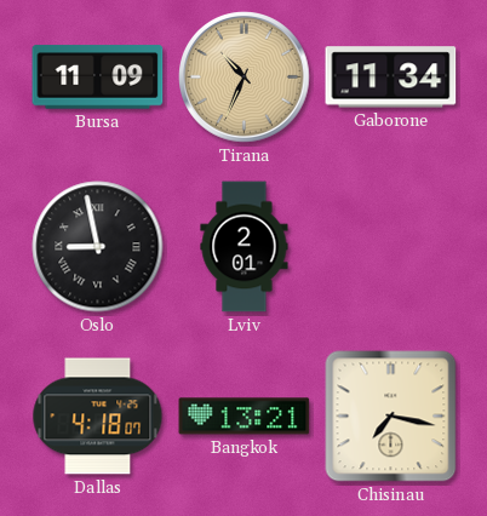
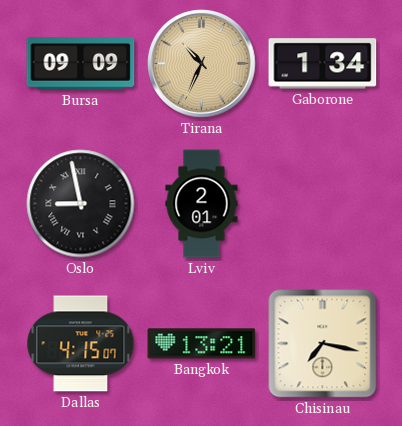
Bursa: 11:09 -> 09:09 (81, 64)
Gaborone: 11:34 -> 1:34 (323, 64)
Dallas: 4:18 -> 4:15 (81, 344)
